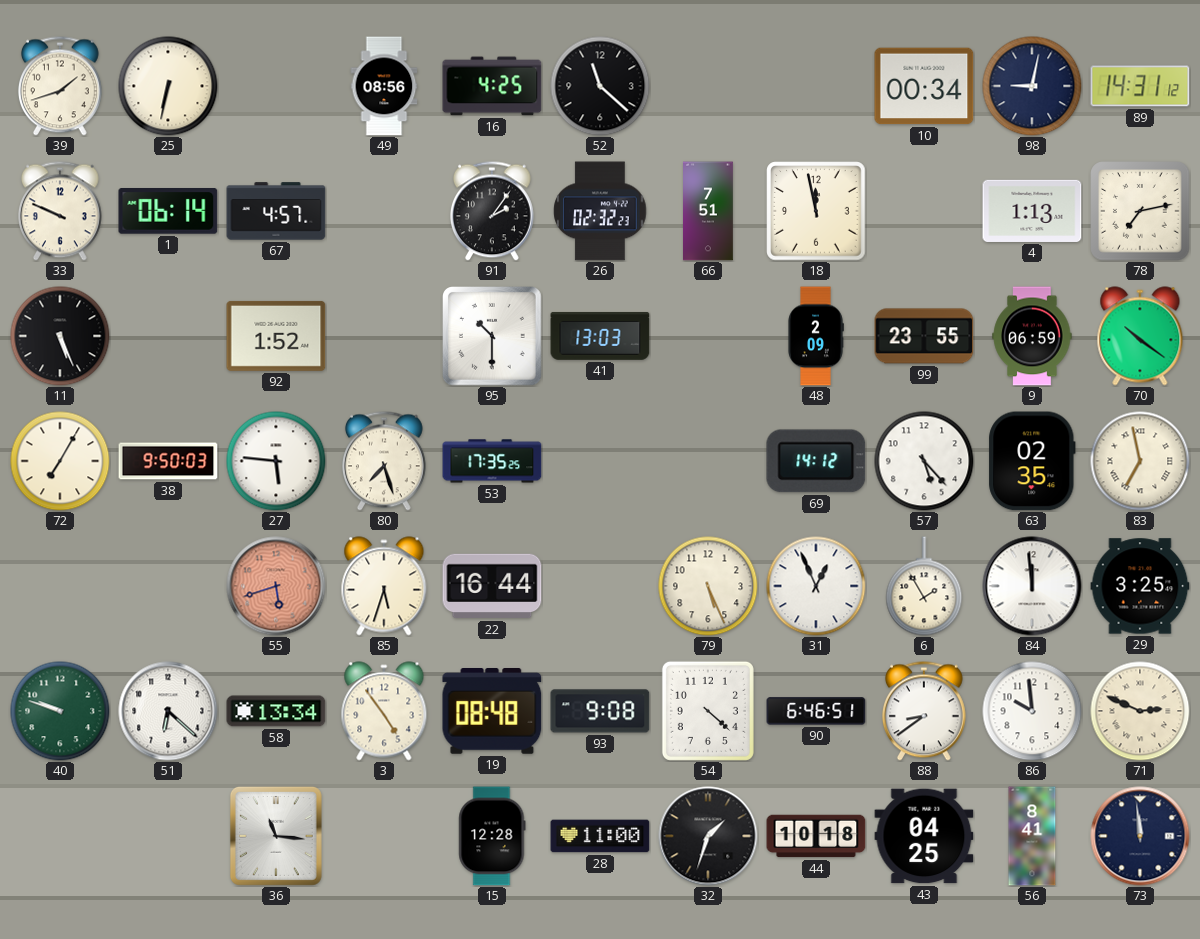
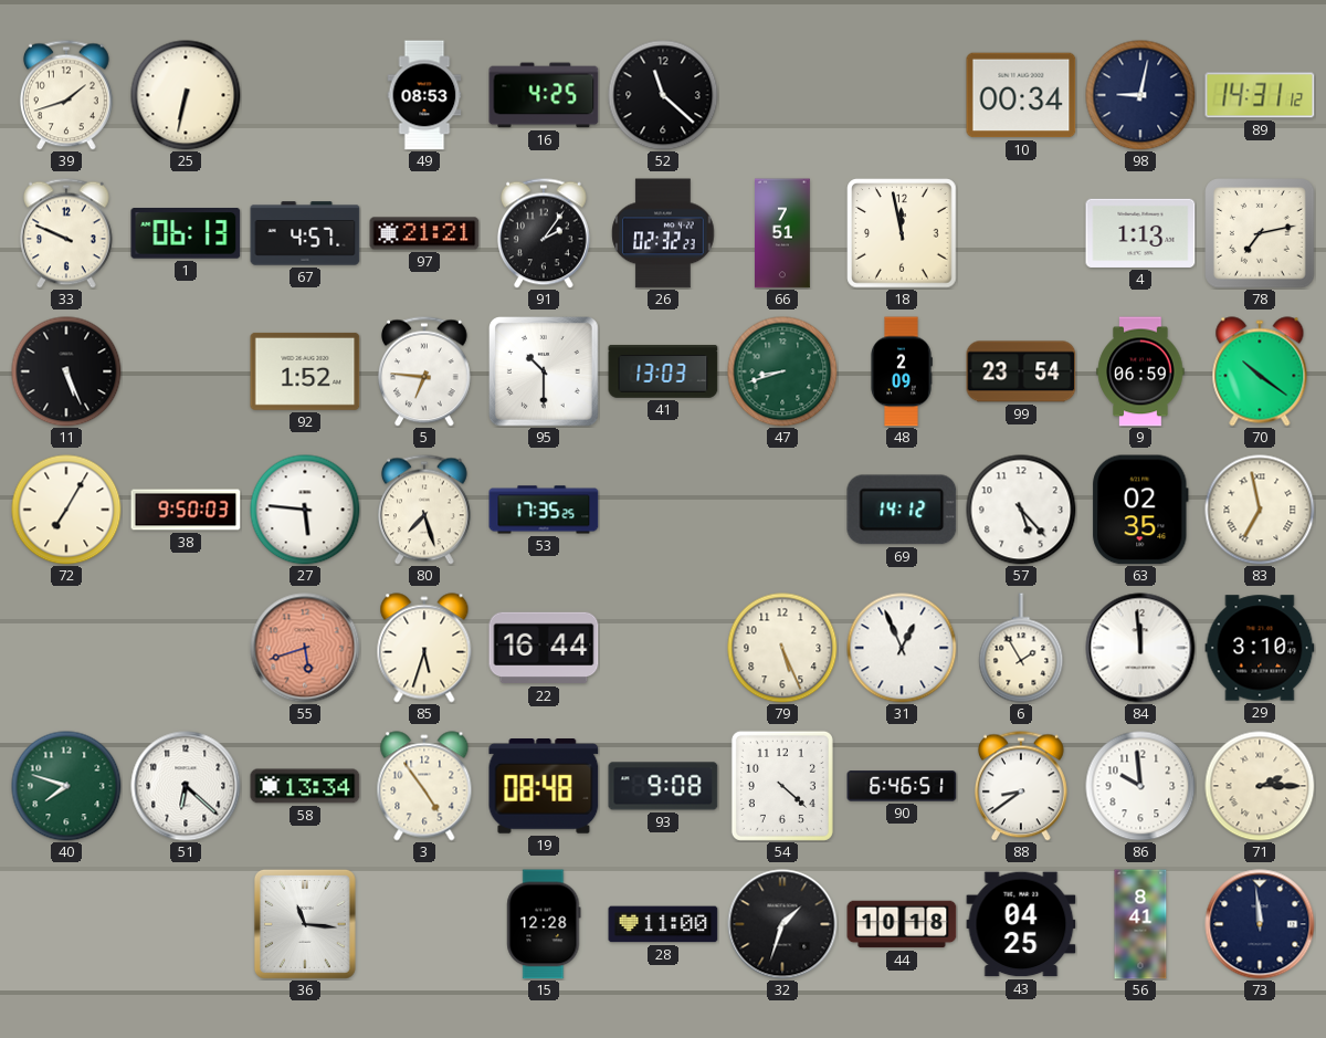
49: 08:56 -> 08:53 (424, 95)
1: 06:14 -> 06:13 (186, 233)
97: none -> 21:21 (424, 233)
5: none -> 6:46 (424, 371)
47: none -> 8:42 (782, 371)
99: 23:55 -> 23:54 (1021, 371)
29: 3:25 -> 3:10 (1260, 648)
40: 9:48 -> 7:48 (66, 786)
71: 2:49 -> 2:15 (1260, 786)
